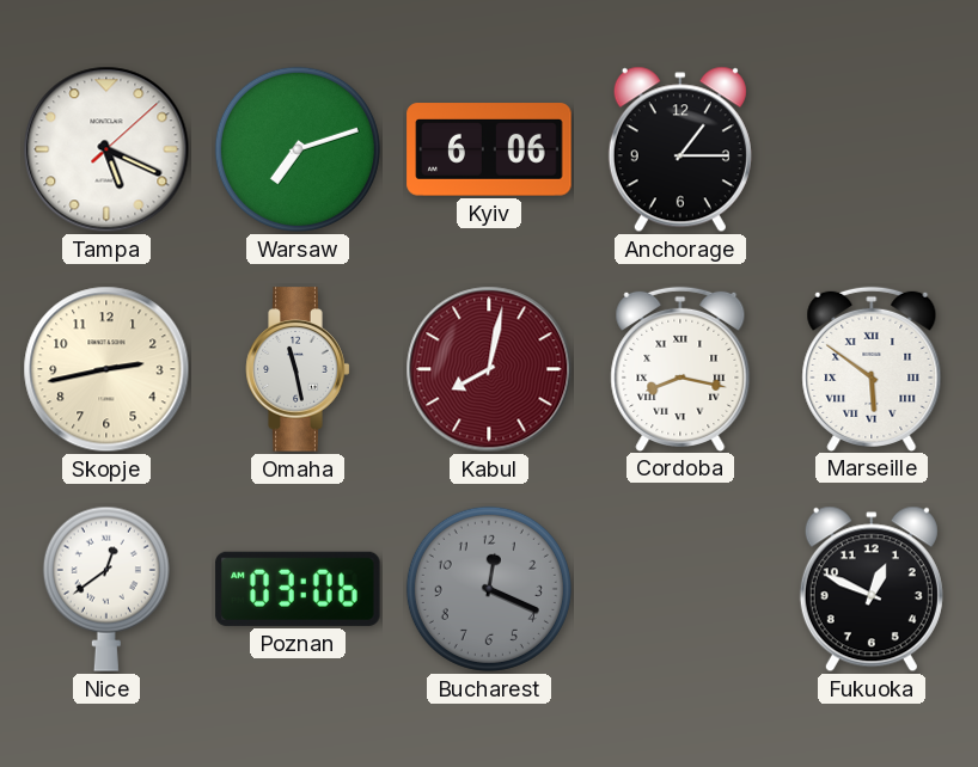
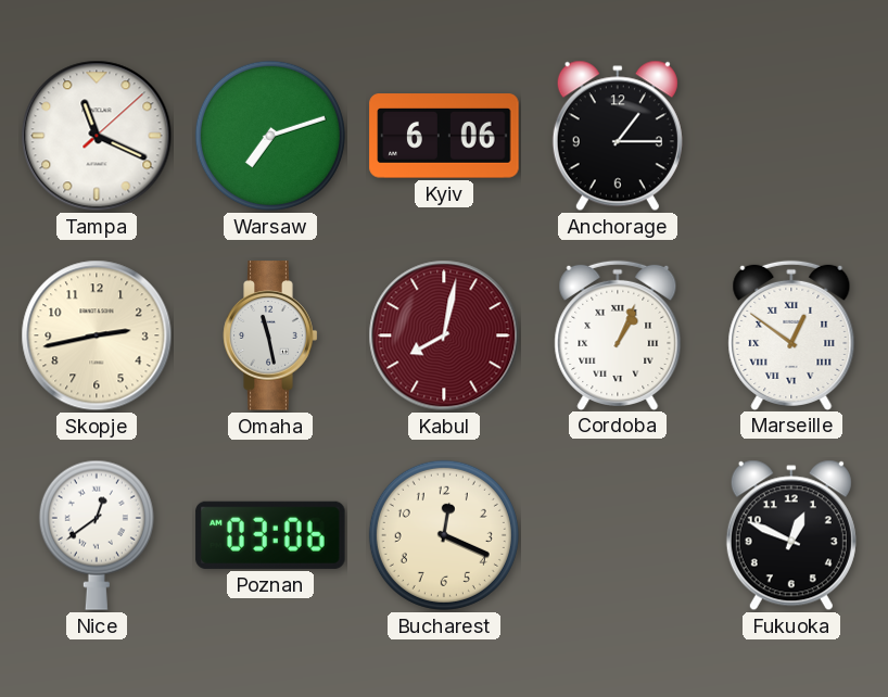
Tampa: 5:19 -> 11:19 (97, 136)
Cordoba: 8:17 -> 1:04 (618, 334)
Marseille: 5:51 -> 12:51 (791, 334)
Bucharest dial: grey -> cream (444, 535)
